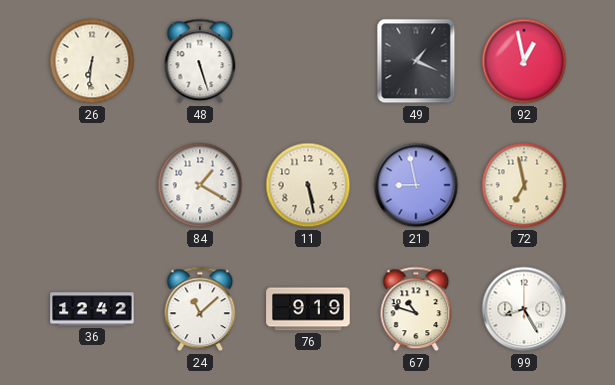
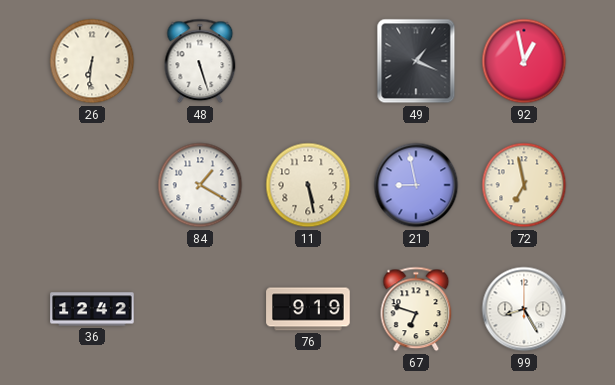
24: 11:08 -> none (200, 309)
67: 10:48 -> 6:48 (416, 309)
